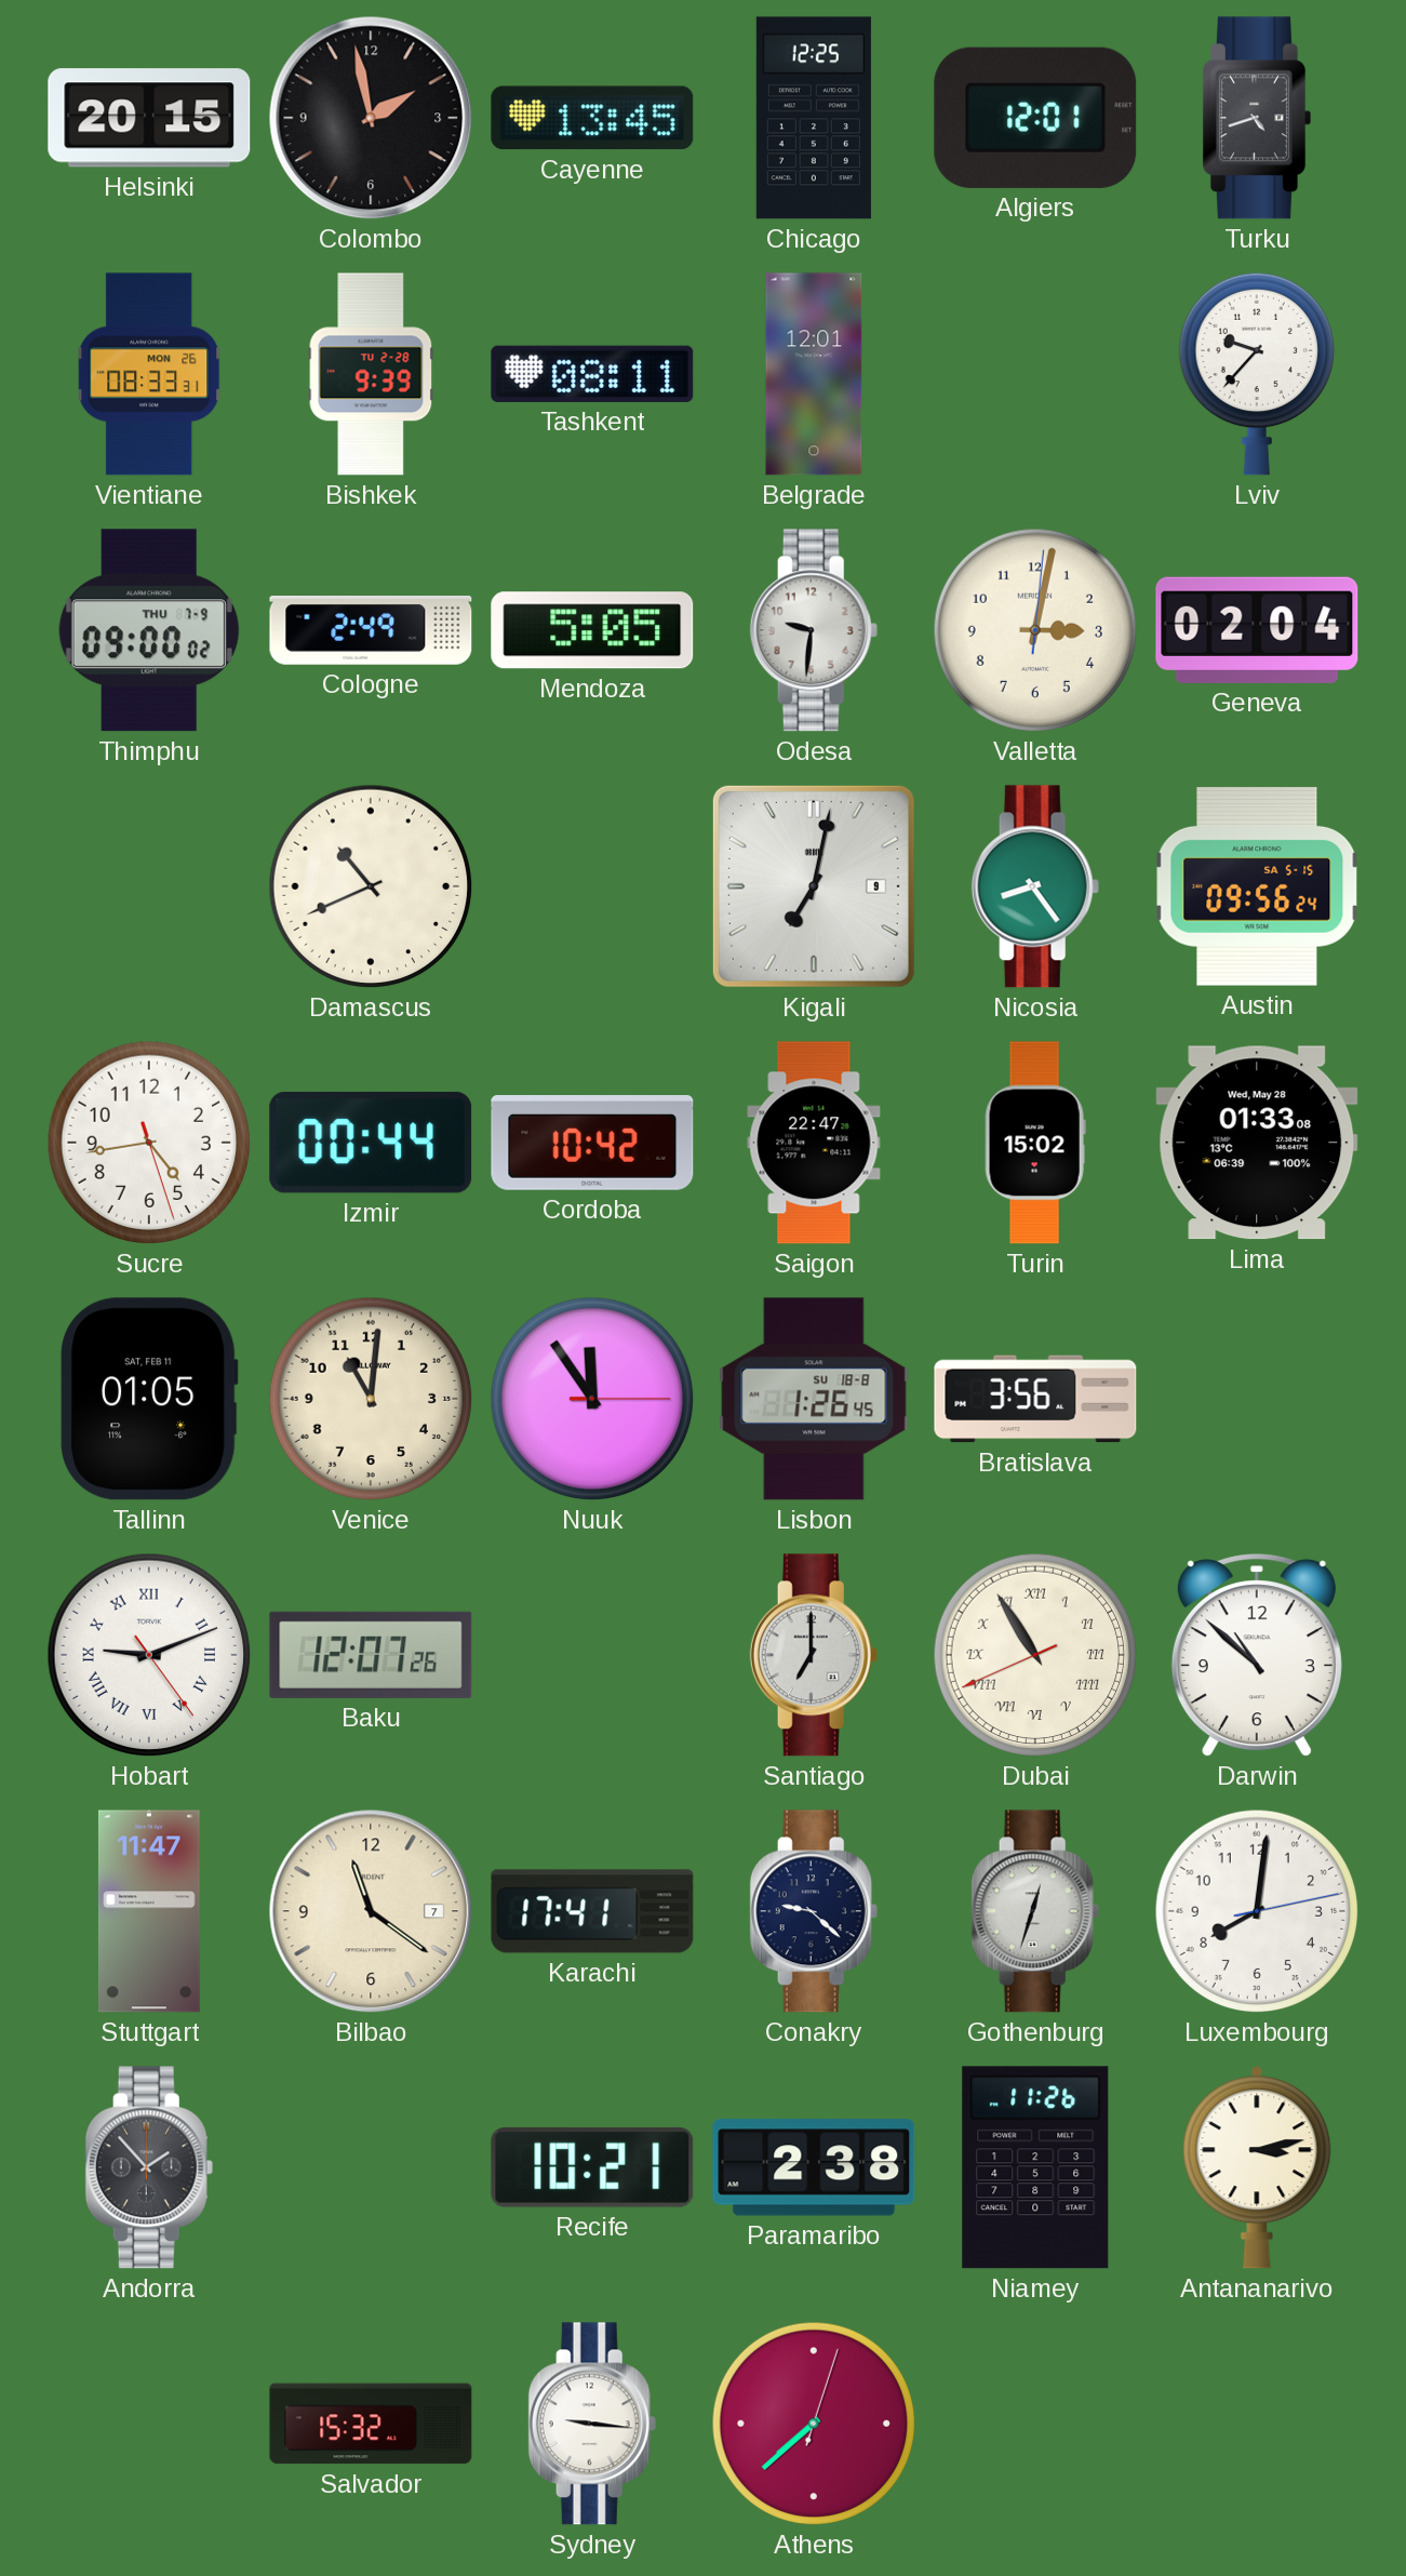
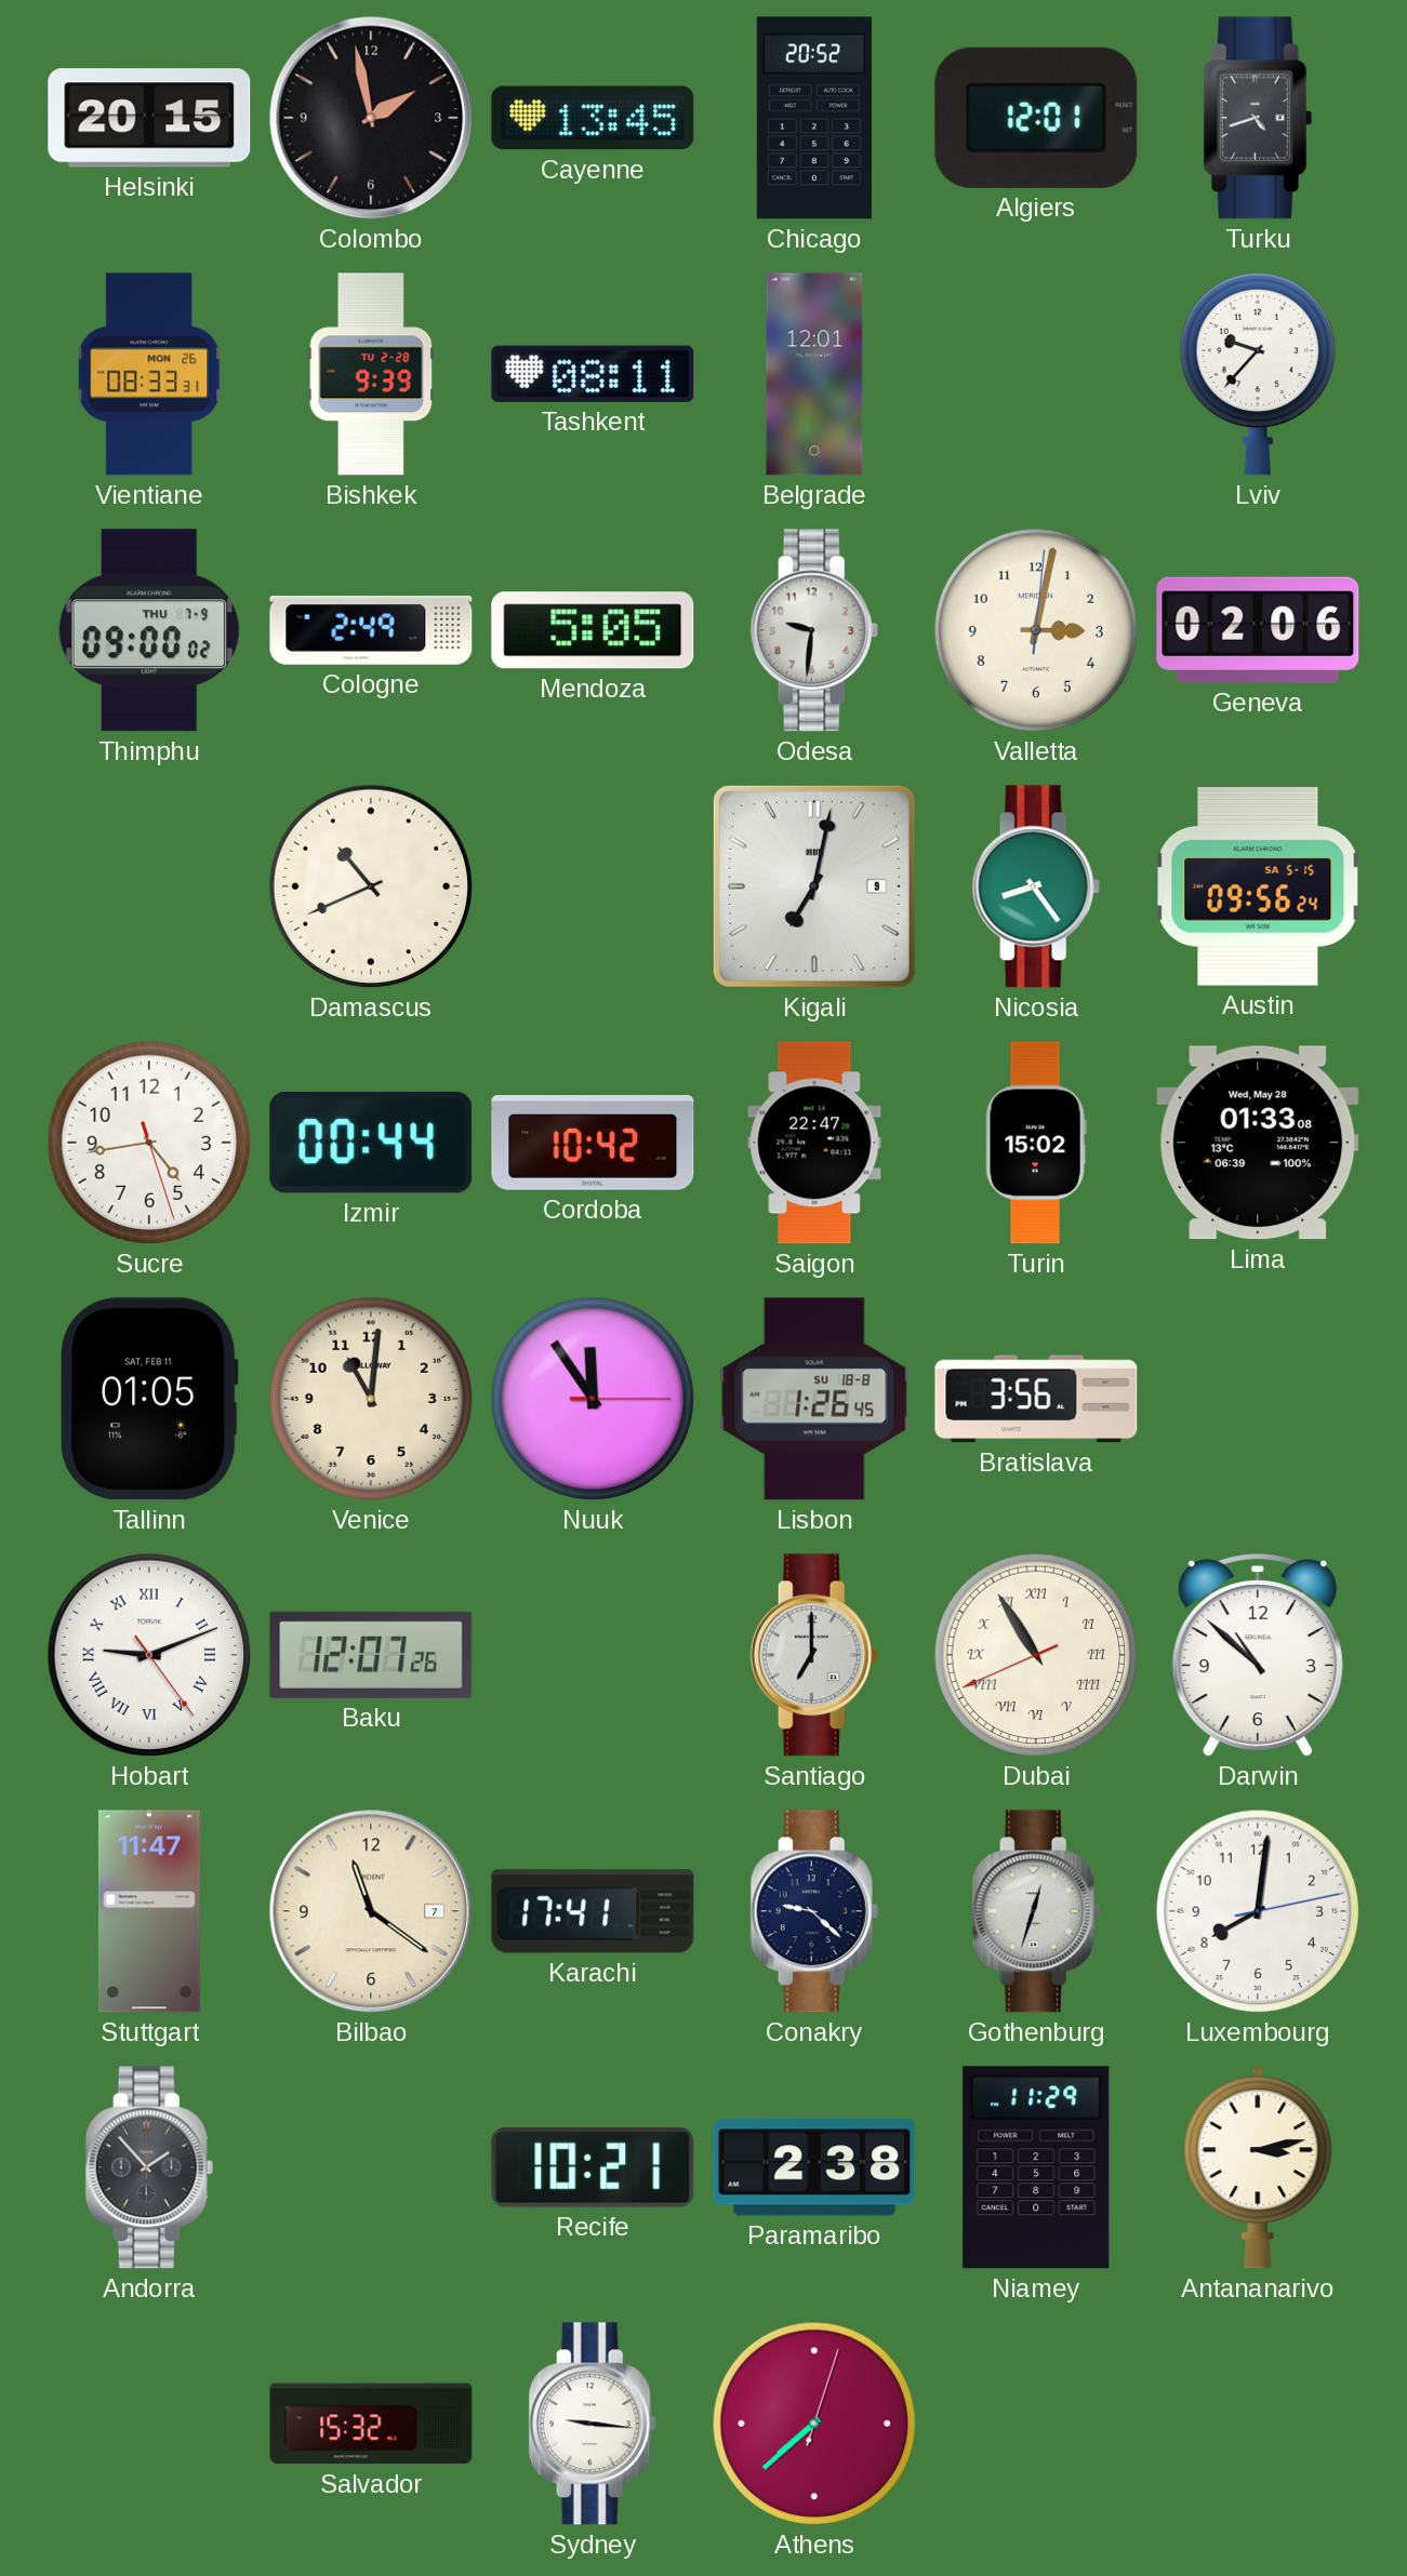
Chicago: 12:25 -> 20:52 (814, 118)
Geneva: 02:04 -> 02:06 (1258, 630)
Niamey: 11:26 -> 11:29 (1036, 2167)
